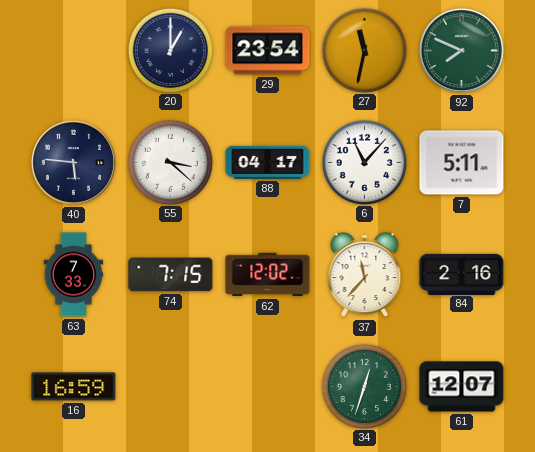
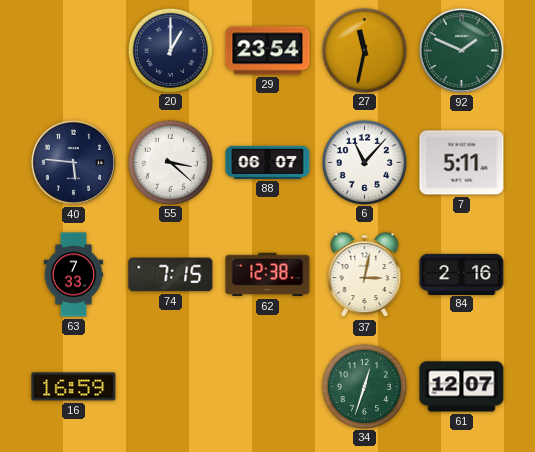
92: 7:49 -> 1:49 (461, 50)
88: 04:17 -> 06:07 (268, 162)
62: 12:02 -> 12:38 (268, 275)
37: 11:37 -> 3:02 (365, 275)
